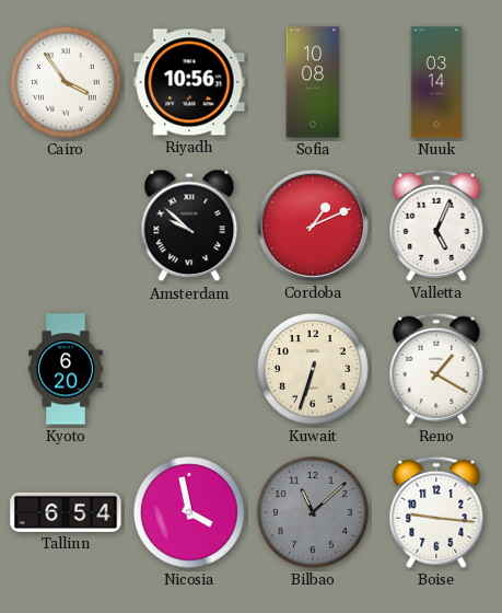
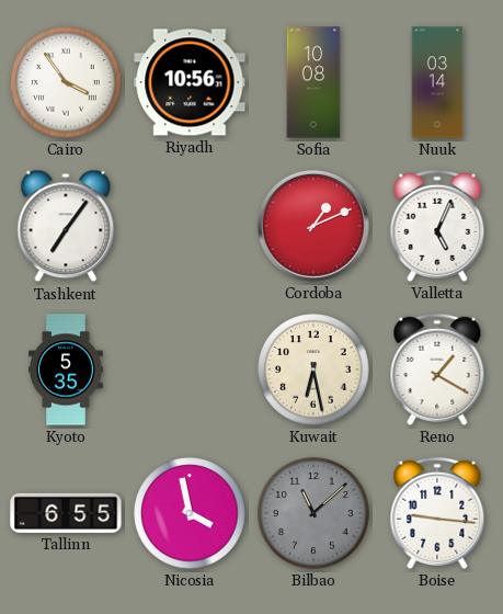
Tashkent: none -> 7:06 (66, 226)
Amsterdam: 9:52 -> none (189, 225)
Kyoto: 6:20 -> 5:35 (66, 369)
Kuwait: 6:33 -> 6:28 (313, 369)
Tallinn: 6:54 -> 6:55 (66, 513)
